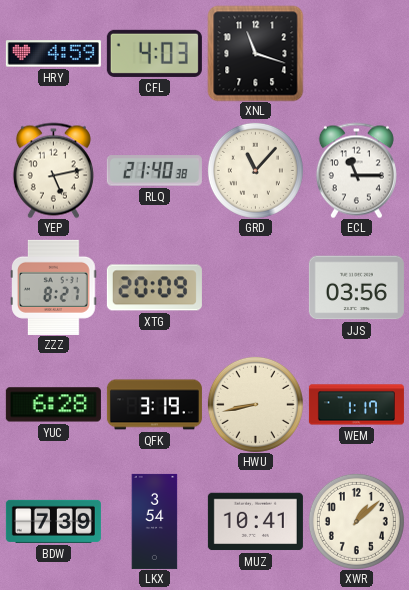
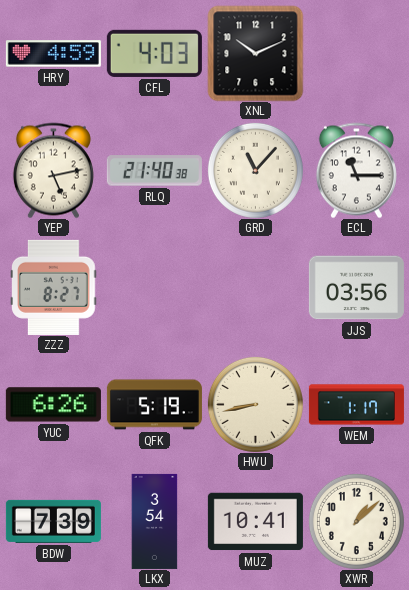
XNL: 11:18 -> 10:11 (255, 53)
XTG: 20:09 -> none (154, 288)
YUC: 6:28 -> 6:26 (53, 405)
QFK: 3:19 -> 5:19 (154, 405)
